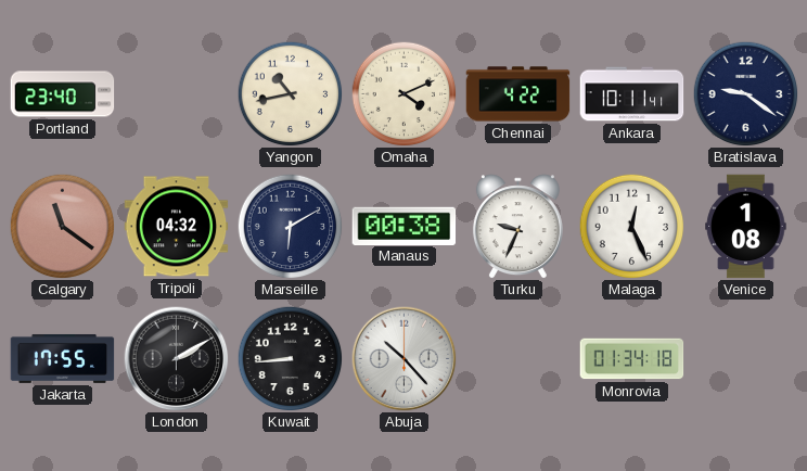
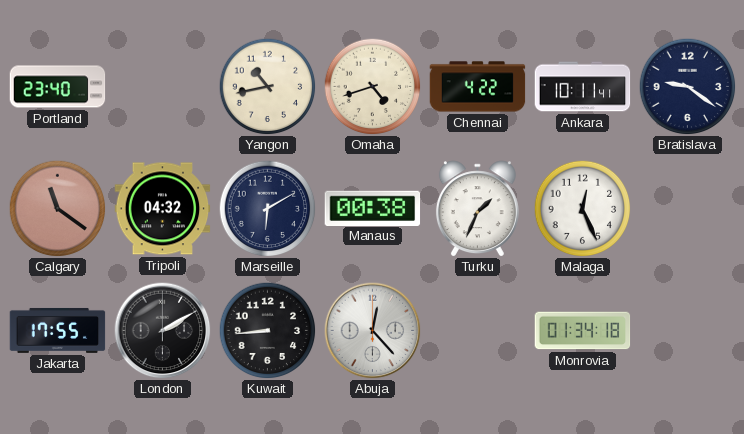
Omaha: 4:11 -> 4:42 (372, 86)
Turku: 9:34 -> 1:34 (477, 209)
Venice: 1:08 -> none (746, 227)
Abuja: 10:23 -> 12:23 (373, 331)
